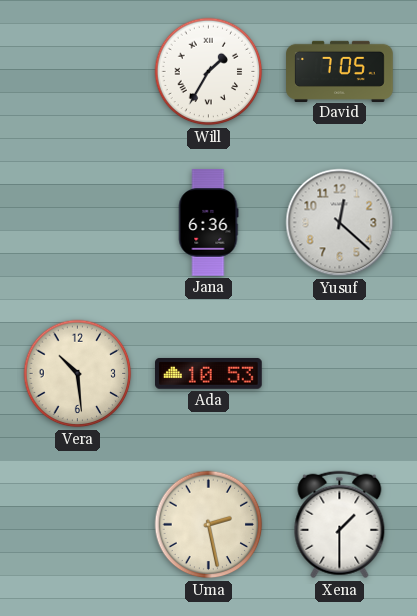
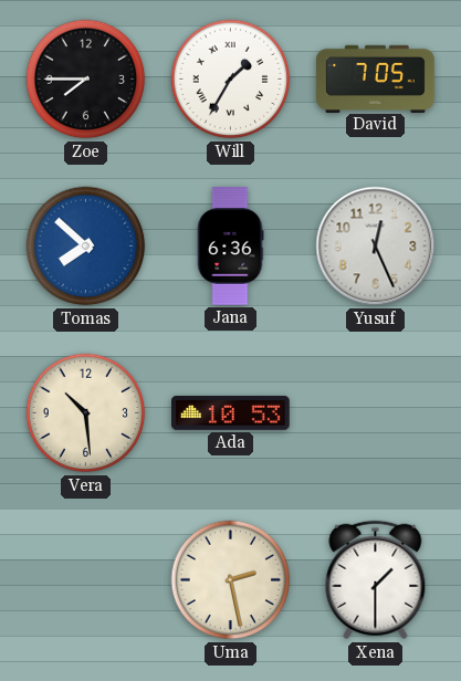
Zoe: none -> 7:45 (86, 80)
Tomas: none -> 7:52 (86, 247)
Yusuf: 12:22 -> 12:26 (376, 247)
